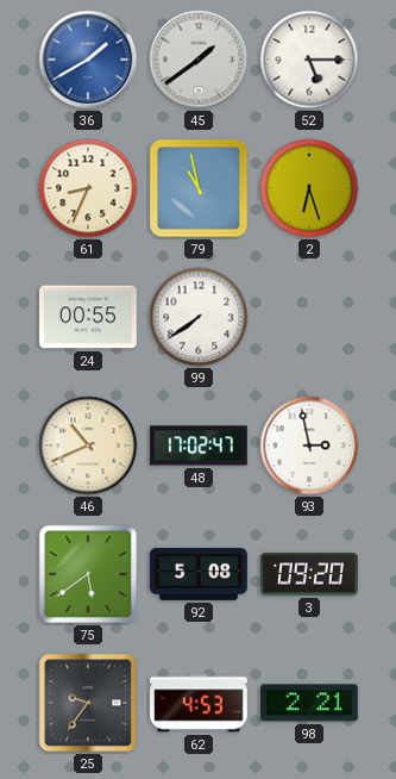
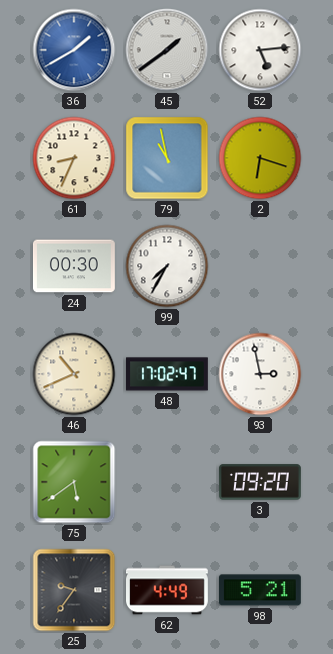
52: 5:15 -> 5:14 (260, 50)
2: 6:27 -> 6:18 (260, 158)
24: 00:55 -> 00:30 (74, 266)
99: 7:39 -> 7:35 (167, 266)
92: 5:08 -> none (199, 574)
62: 4:53 -> 4:49 (168, 590)
98: 2:21 -> 5:21 (260, 590)
